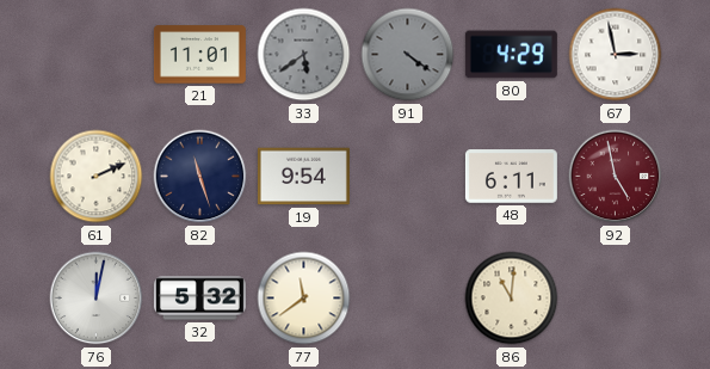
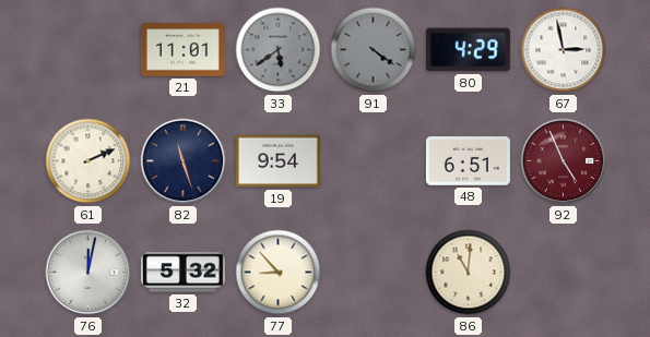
48: 6:11 -> 6:51 (468, 161)
92: 4:58 -> 4:56 (564, 161)
77: 11:39 -> 8:53 (279, 273)
